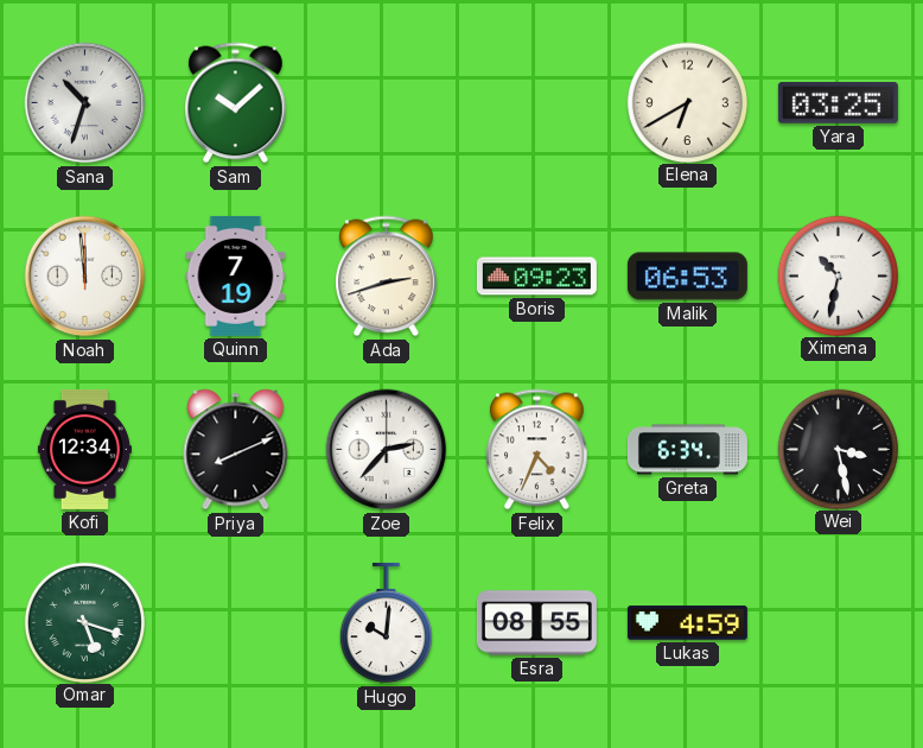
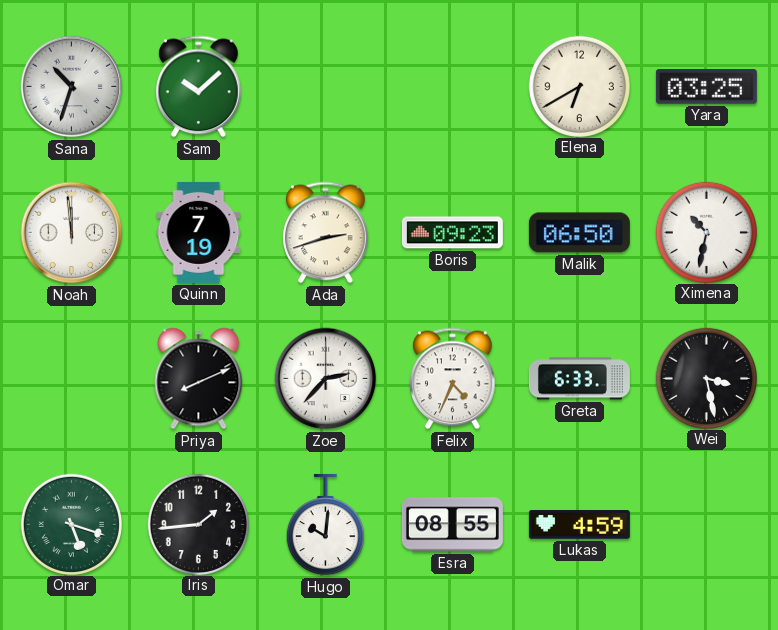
Malik: 06:53 -> 06:50 (579, 233)
Kofi: 12:34 -> none (84, 449)
Greta: 6:34 -> 6:33 (579, 379)
Iris: none -> 1:44 (198, 524)
